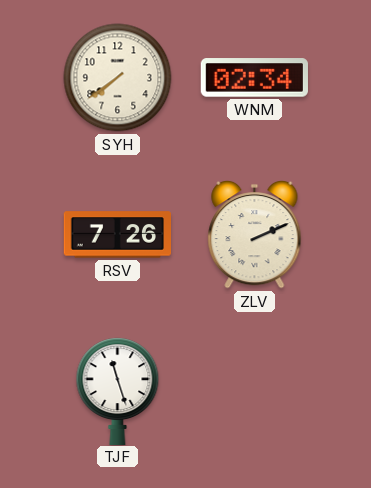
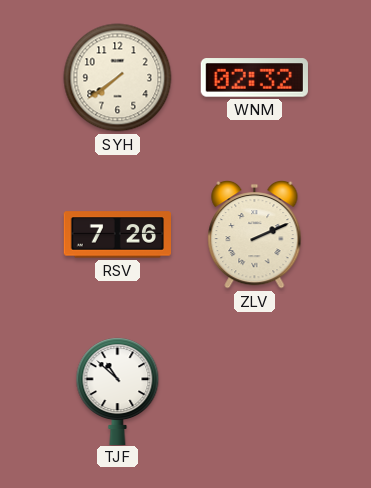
WNM: 02:34 -> 02:32 (254, 78)
TJF: 11:27 -> 10:52 (118, 391)
